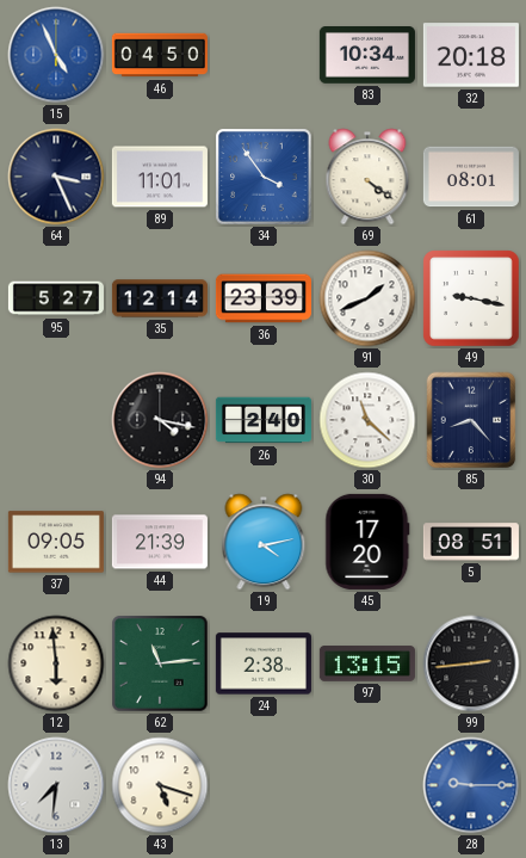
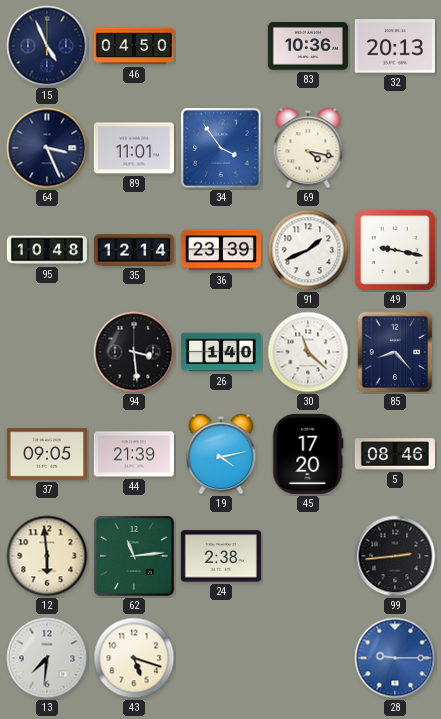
15 dial: blue -> navy (47, 46)
83: 10:34 -> 10:36 (308, 46)
32: 20:18 -> 20:13 (395, 46)
69: 4:21 -> 4:17 (308, 148)
61: 08:01 -> none (471, 177)
95: 5:27 -> 10:48 (47, 250)
94: 4:17 -> 3:29 (134, 352)
26: 2:40 -> 1:40 (221, 352)
5: 08:51 -> 08:46 (395, 454)
97: 13:15 -> none (367, 663)
